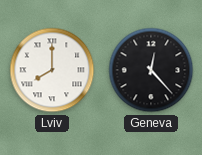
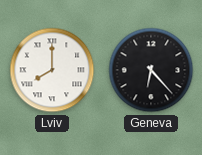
Geneva: 12:23 -> 6:23 (151, 70)
